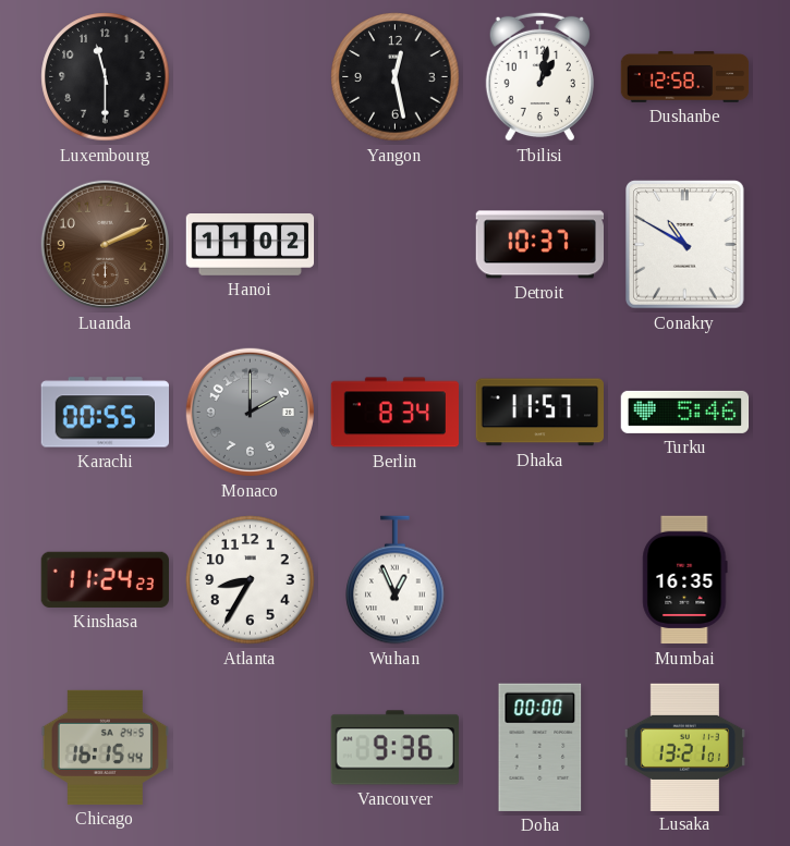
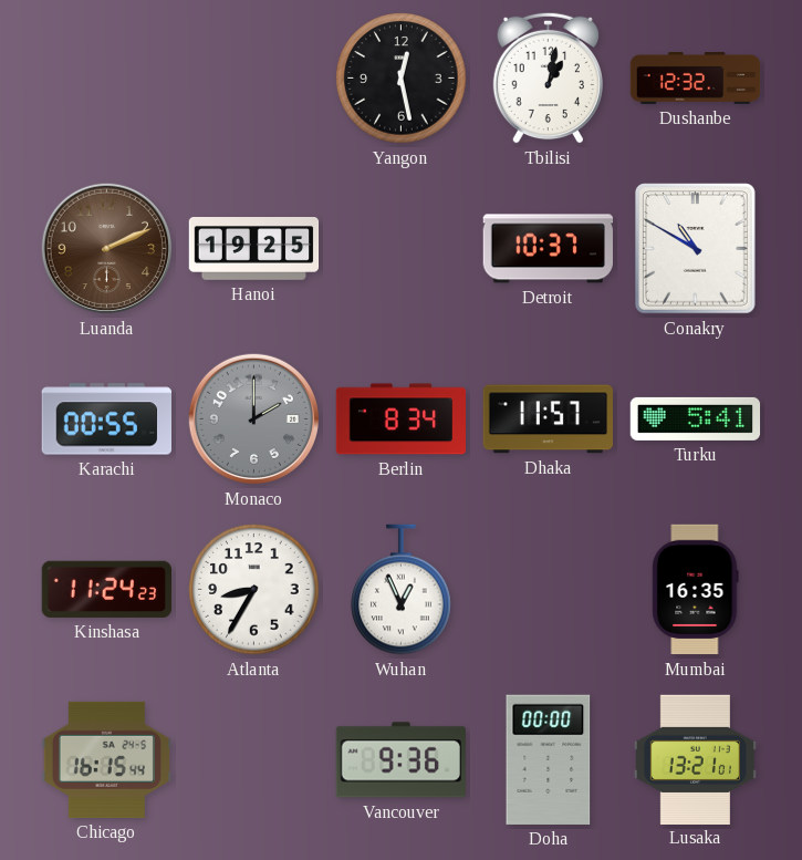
Luxembourg: 11:30 -> none (106, 77)
Dushanbe: 12:58 -> 12:32 (696, 77)
Hanoi: 11:02 -> 19:25 (254, 249)
Turku: 5:46 -> 5:41 (696, 418)
